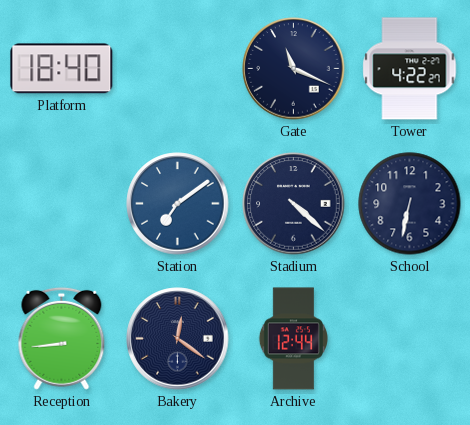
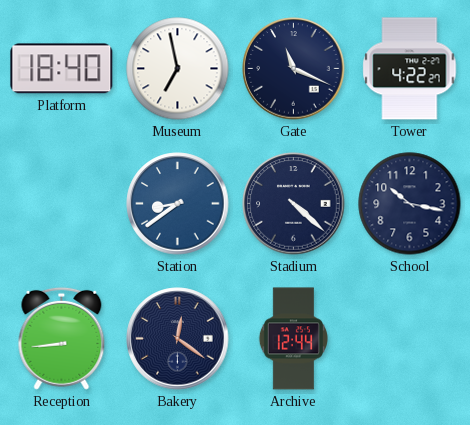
Museum: none -> 6:58 (178, 69)
Station: 7:09 -> 8:39 (178, 204)
School: 6:32 -> 10:17 (410, 204)
